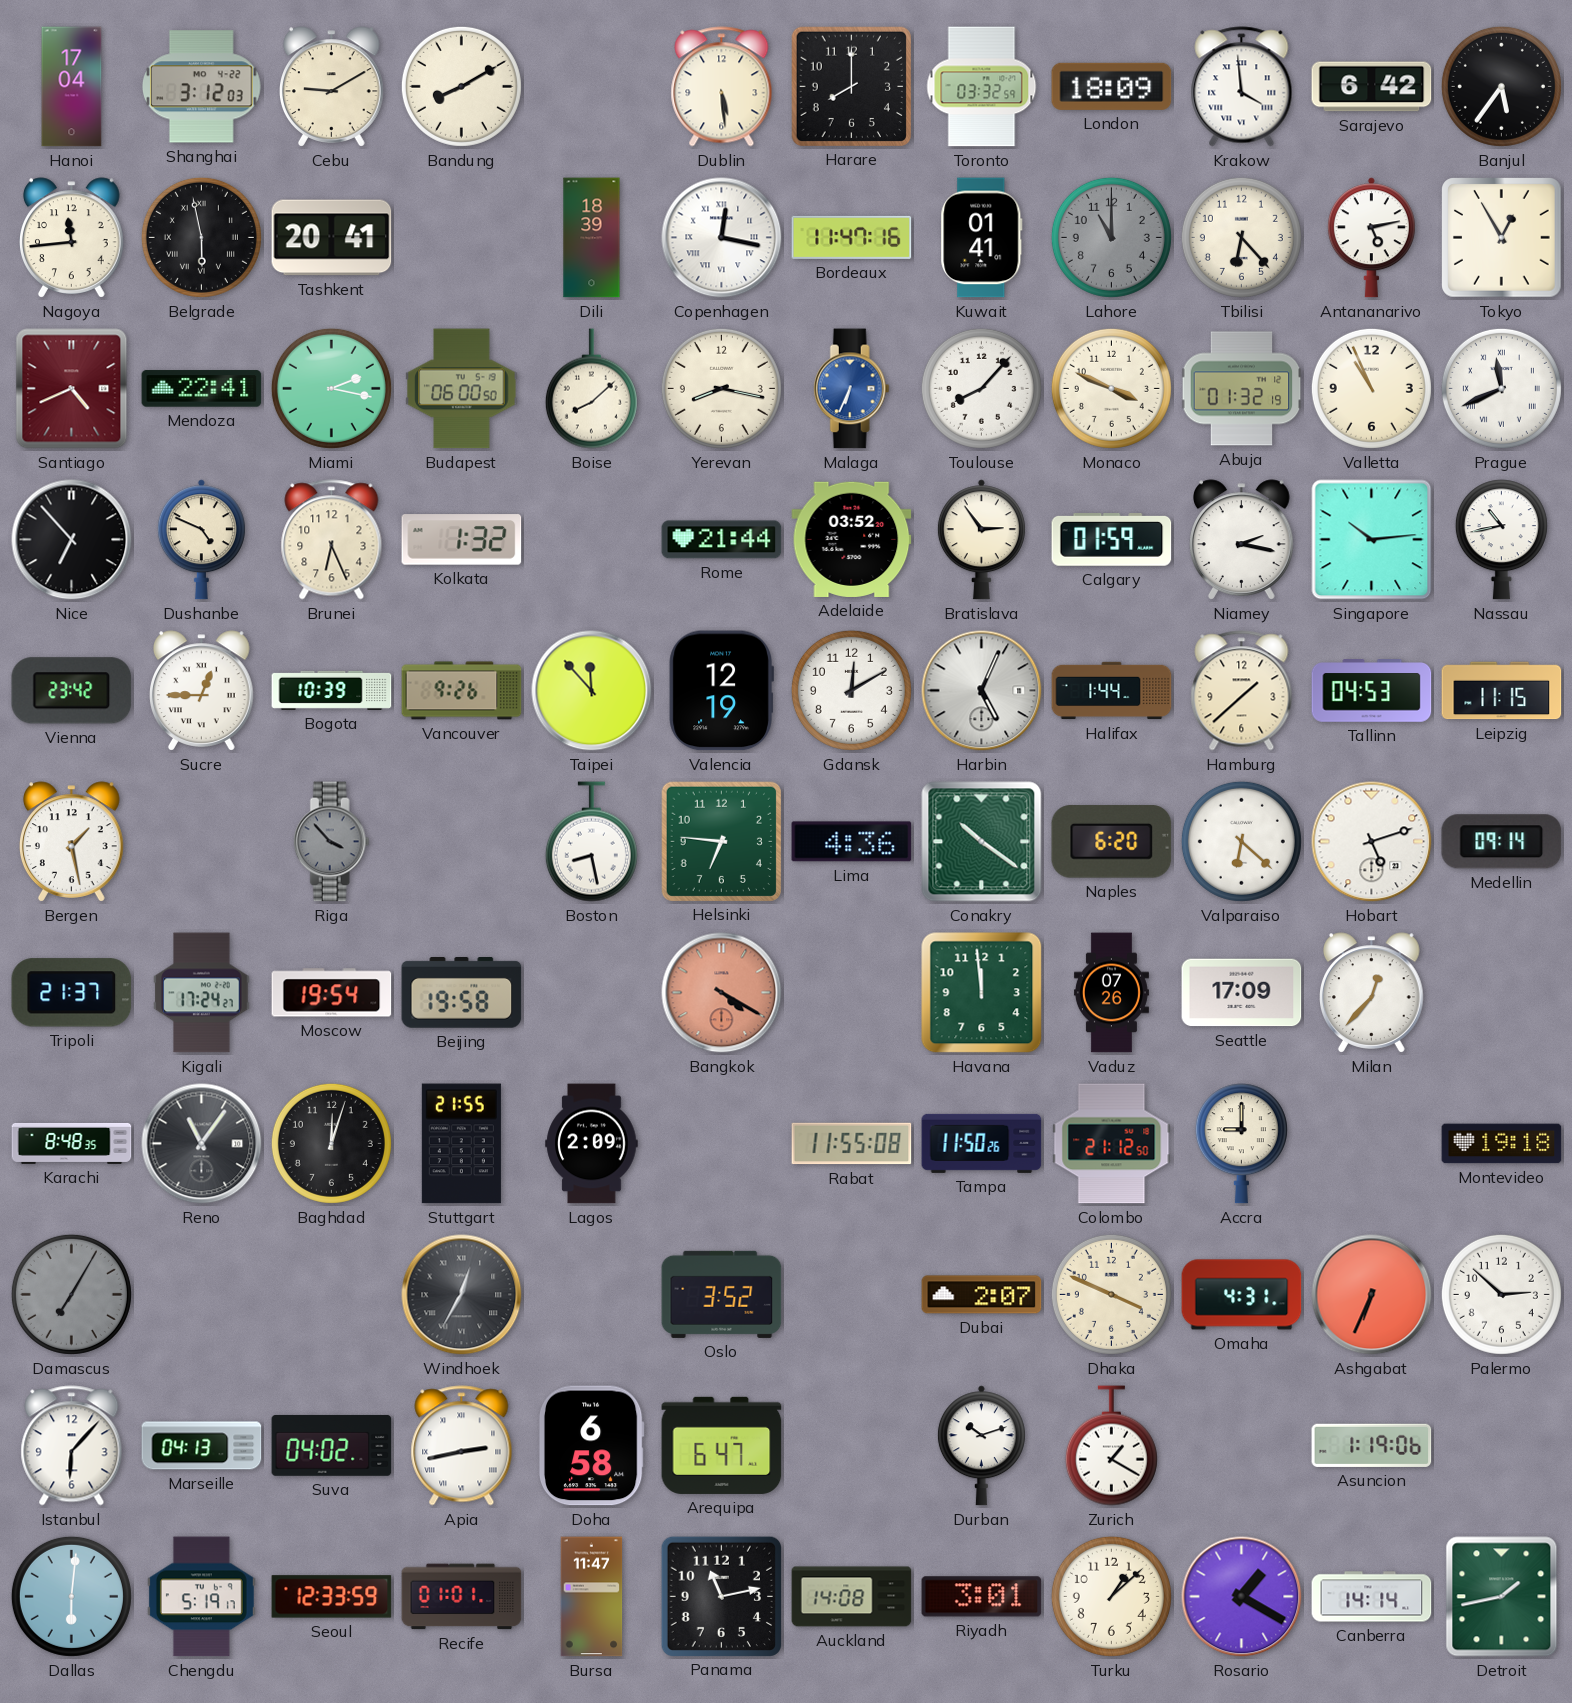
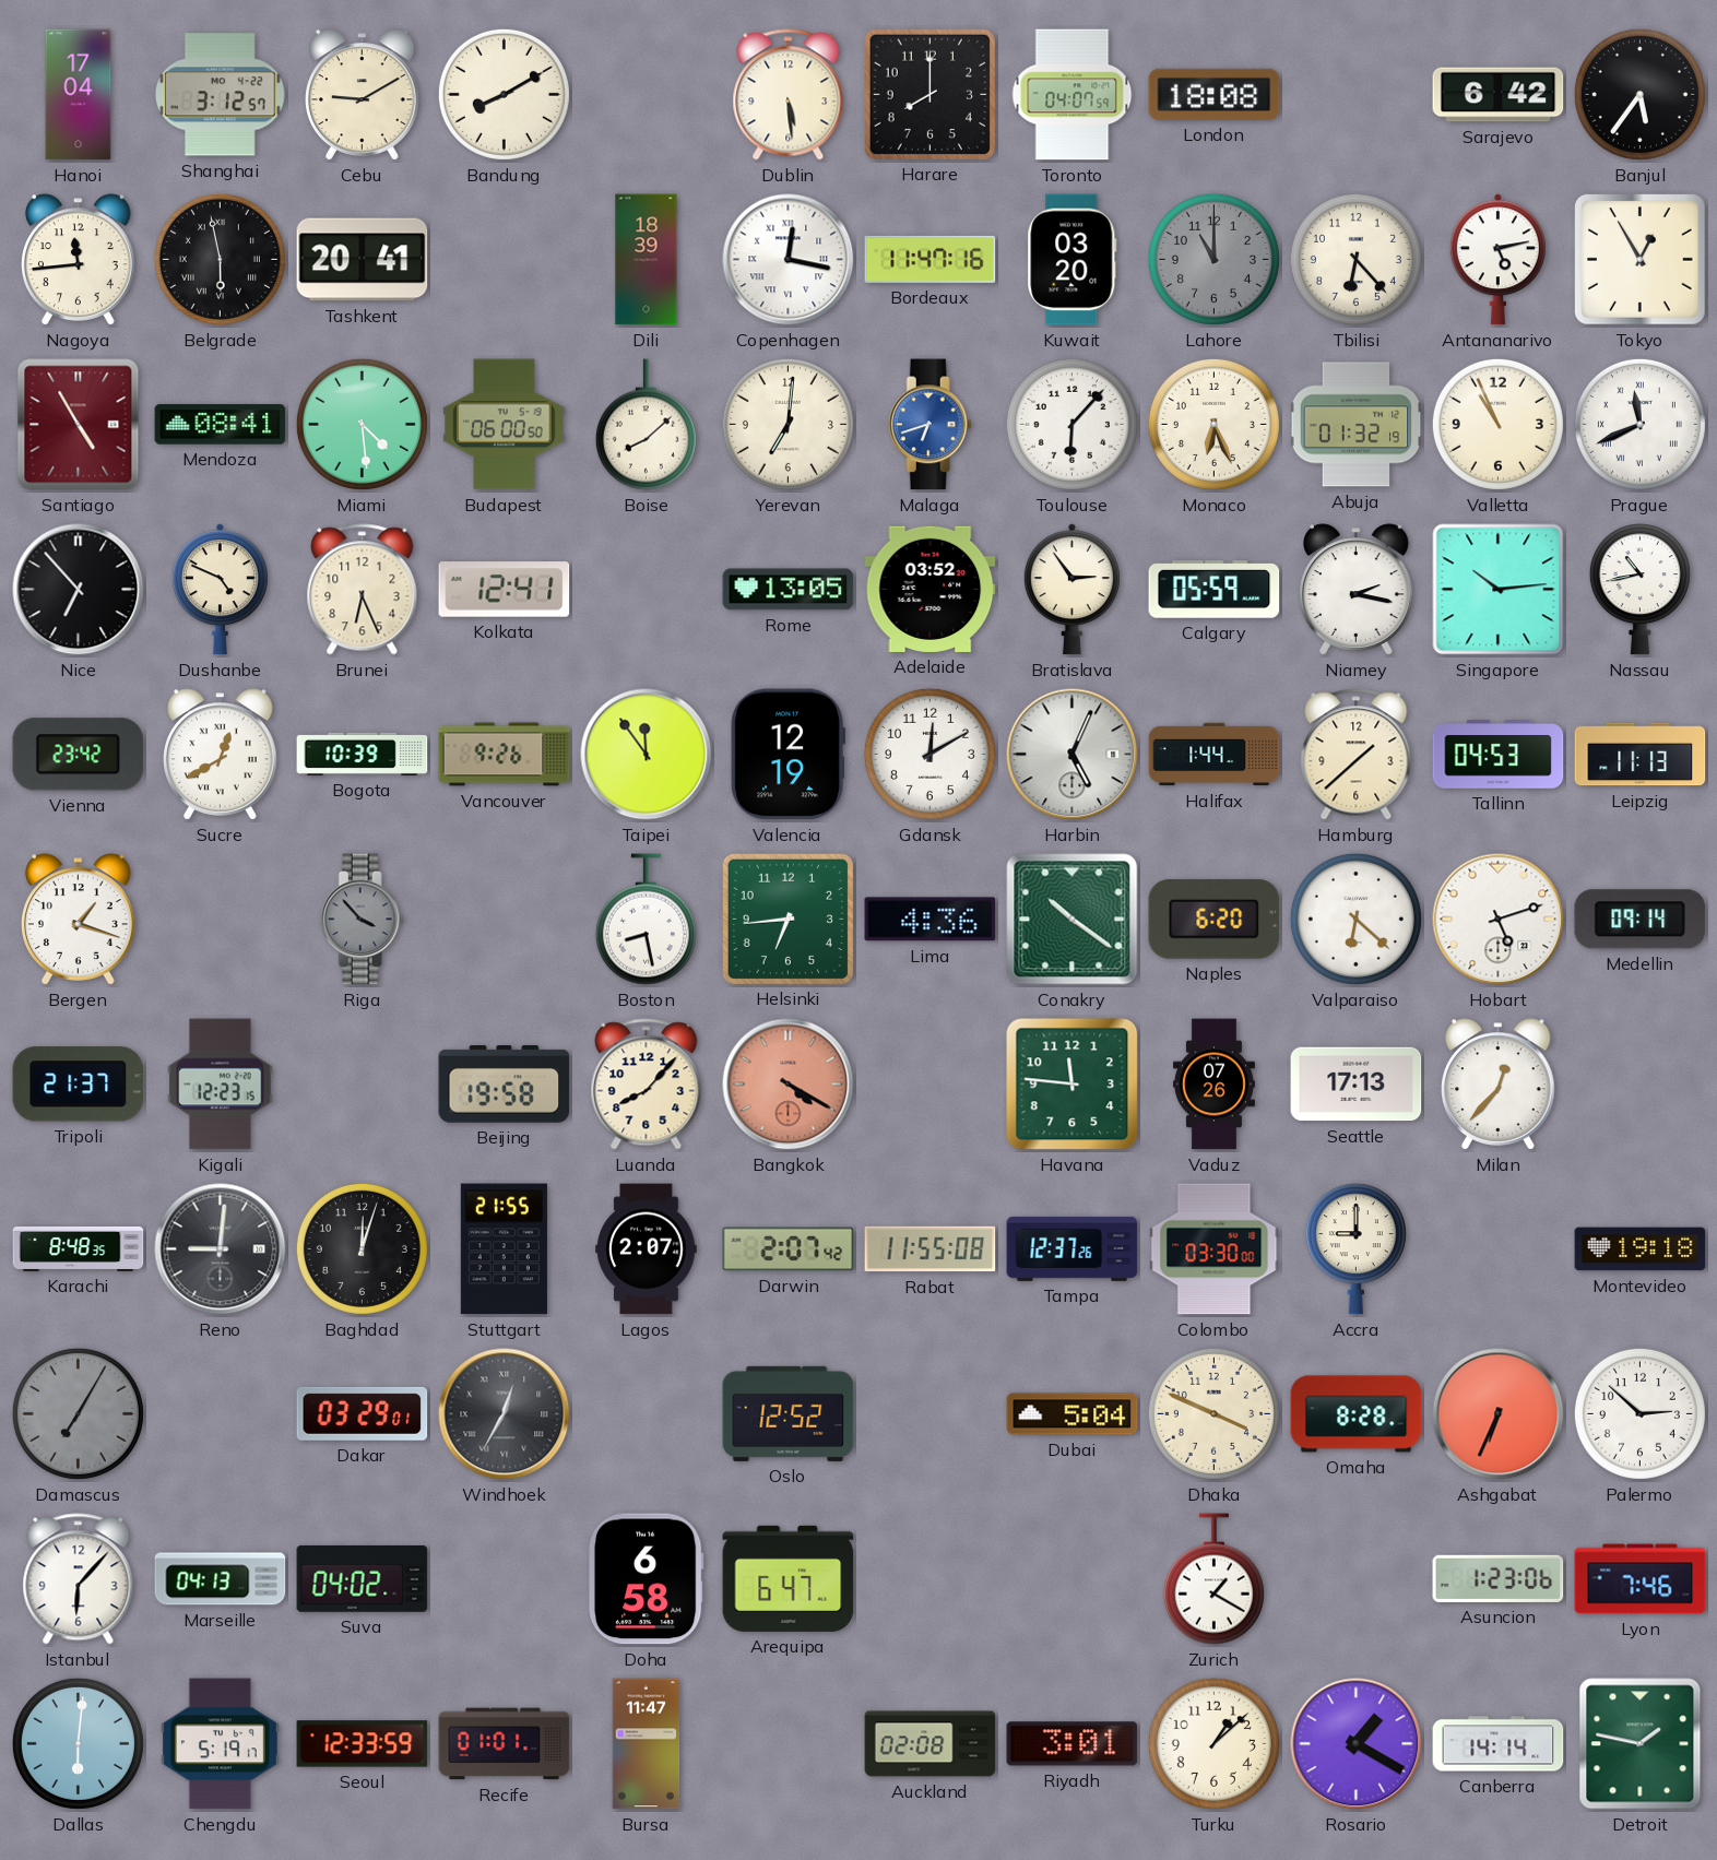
Shanghai: 3:12:03 -> 3:12:57 (221, 95)
Toronto: 03:32 -> 04:07 (1073, 95)
London: 18:09 -> 18:08 (1215, 94)
Krakow: 3:59 -> none (1242, 87)
Kuwait: 01:41 -> 03:20 (1073, 260)
Santiago: 4:41 -> 4:55 (79, 425)
Mendoza: 22:41 -> 08:41 (221, 425)
Miami: 2:17 -> 4:29 (362, 424)
Yerevan: 8:17 -> 7:01 (788, 424)
Malaga: 6:34 -> 6:42 (929, 425)
Toulouse: 8:07 -> 6:07 (1071, 424)
Monaco: 3:49 -> 6:26 (1213, 424)
Kolkata: 1:32 -> 12:41 (505, 590)
Rome: 21:44 -> 13:05 (789, 590)
Calgary: 01:59 -> 05:59 (1215, 590)
Sucre: 12:45 -> 12:40 (221, 755)
Taipei: 11:53 -> 11:54 (647, 755)
Leipzig: 11:15 -> 11:13 (1641, 755)
Bergen: 1:28 -> 1:18 (79, 920)
Helsinki: 6:46 -> 6:44 (788, 919)
Kigali: 17:24 -> 12:23 (221, 1085)
Moscow: 19:54 -> none (332, 993)
Luanda: none -> 8:07 (647, 1085)
Havana: 11:59 -> 11:46 (1073, 1085)
Seattle: 17:09 -> 17:13 (1357, 1085)
Reno: 11:06 -> 9:01 (221, 1249)
Lagos: 2:09 -> 2:07 (647, 1249)
Darwin: none -> 2:07 (789, 1249)
Tampa: 11:50 -> 12:37 (1073, 1248)
Colombo: 21:12 -> 03:30 (1215, 1249)
Dakar: none -> 03:29 (363, 1413)
Oslo: 3:52 -> 12:52 (789, 1413)
Dubai: 2:07 -> 5:04 (1073, 1414)
Omaha: 4:31 -> 8:28 (1357, 1414)
Apia: 2:43 -> none (462, 1446)
Durban: 10:12 -> none (981, 1446)
Asuncion: 1:19 -> 1:23 (1499, 1578)
Lyon: none -> 7:46 (1641, 1579)
Panama: 11:13 -> none (721, 1596)
Auckland: 14:08 -> 02:08 (931, 1744)
Detroit: 1:43 -> 1:47 (1641, 1744)
